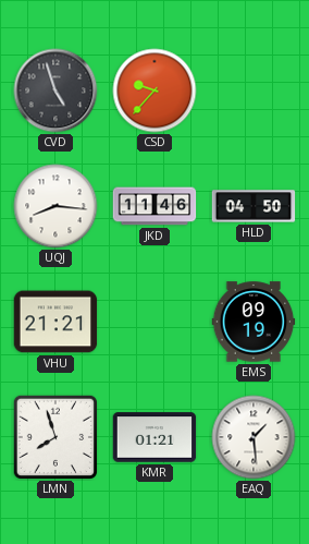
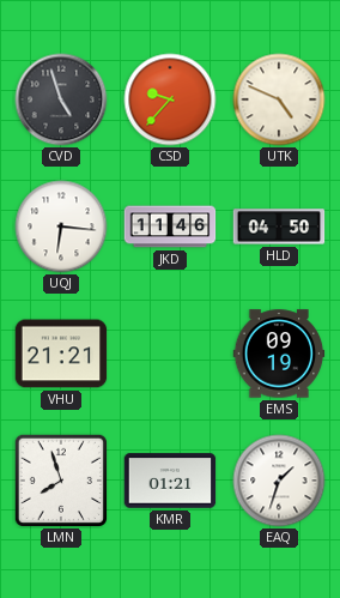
UTK: none -> 4:49 (279, 99)
UQJ: 8:16 -> 6:16 (61, 226)
EAQ: 1:29 -> 1:33 (279, 481)
